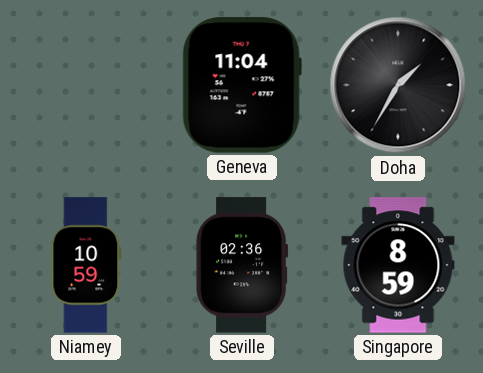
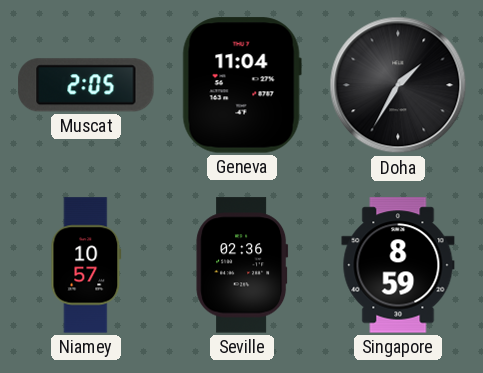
Muscat: none -> 2:05 (86, 85)
Niamey: 10:59 -> 10:57 (86, 265)
